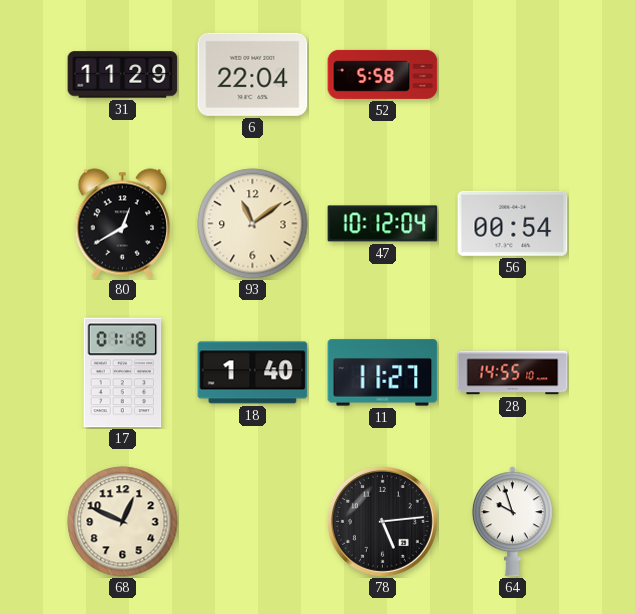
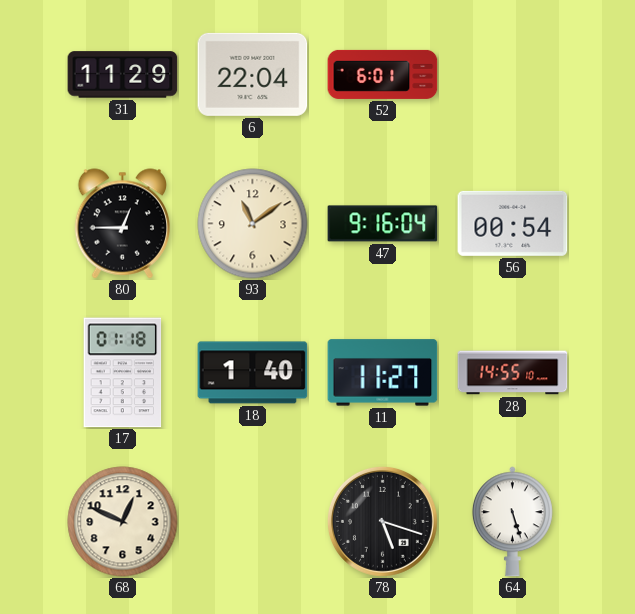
52: 5:58 -> 6:01 (383, 74)
80: 12:40 -> 12:45 (122, 224)
47: 10:12 -> 9:16 (383, 224)
78: 5:14 -> 5:18 (382, 521)
64: 9:57 -> 5:27 (512, 522)
